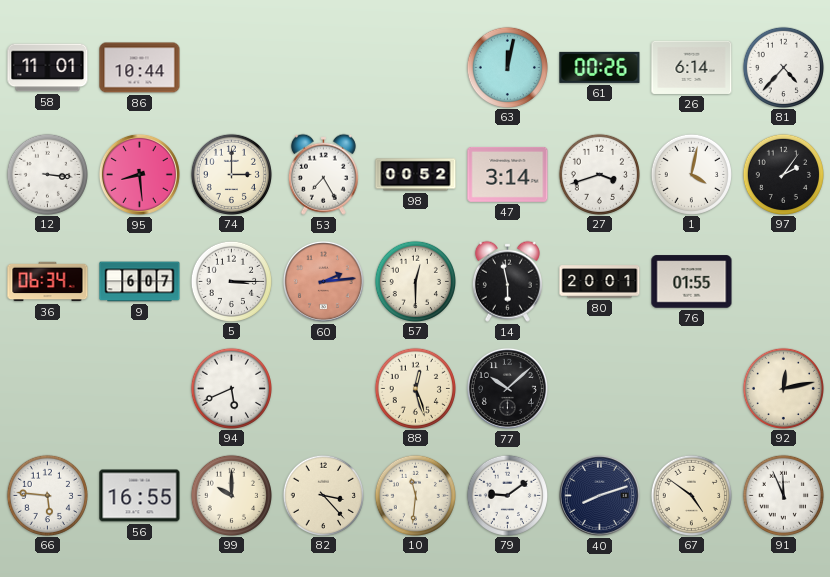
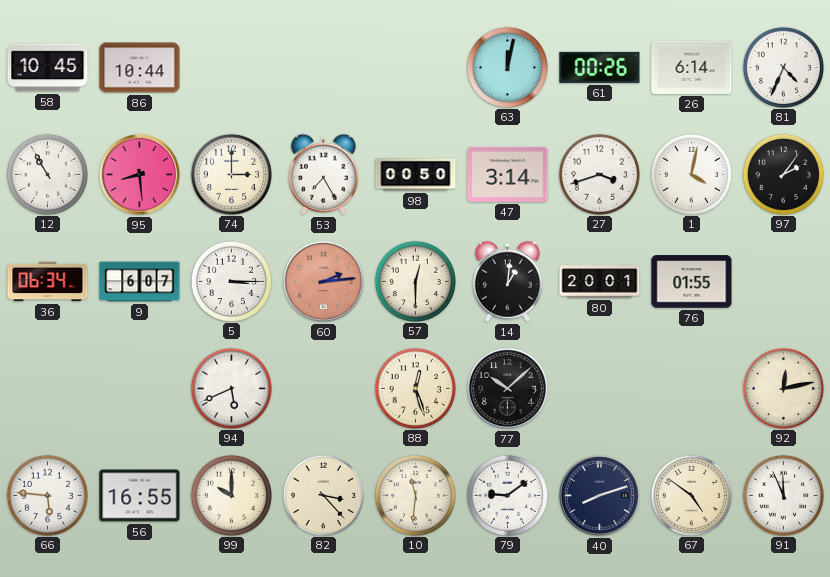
58: 11:01 -> 10:45 (48, 68)
81: 4:37 -> 4:34 (783, 67)
12: 3:16 -> 10:55 (47, 174)
98: 00:52 -> 00:50 (416, 175)
14: 5:58 -> 1:01 (507, 281)
